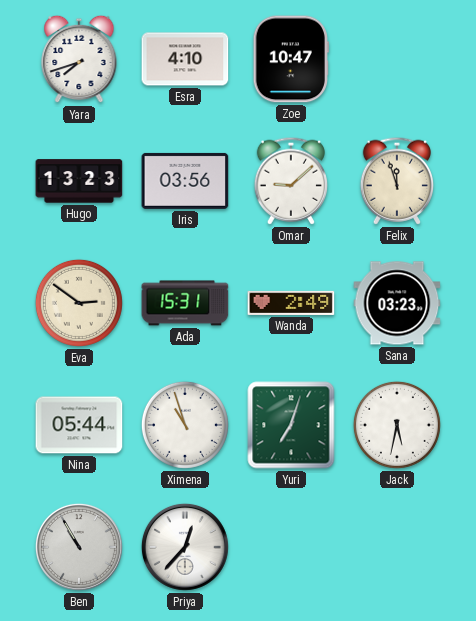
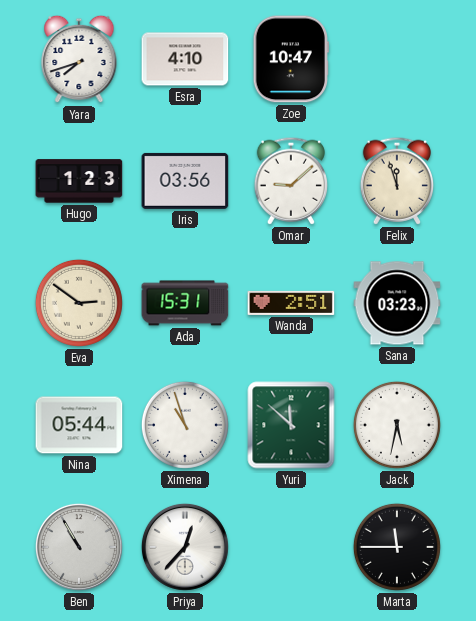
Hugo: 13:23 -> 1:23 (79, 181)
Wanda: 2:49 -> 2:51 (291, 303)
Yuri: 7:03 -> 11:52 (291, 425)
Marta: none -> 11:45 (397, 547)
